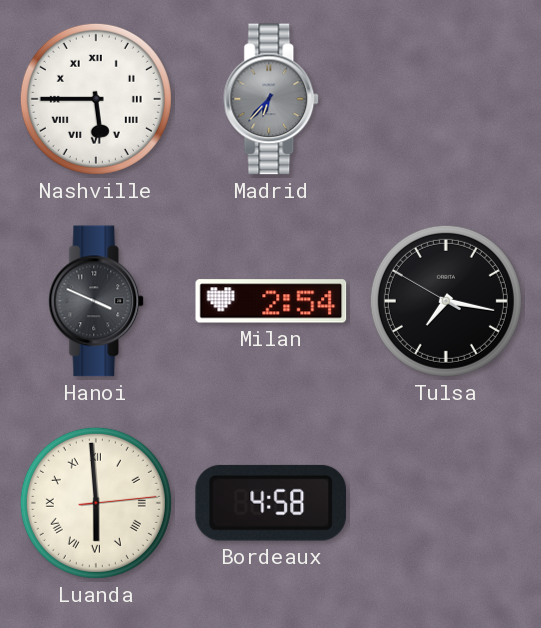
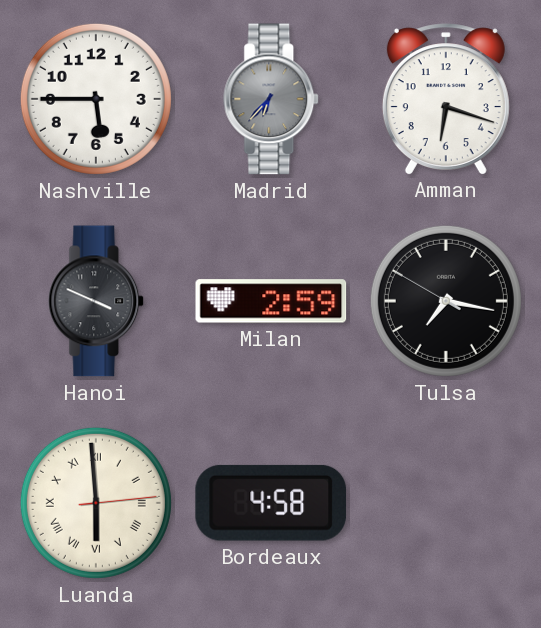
Nashville numerals: Roman -> Arabic (96, 99)
Amman: none -> 6:18 (446, 99)
Milan: 2:54 -> 2:59 (271, 301)
